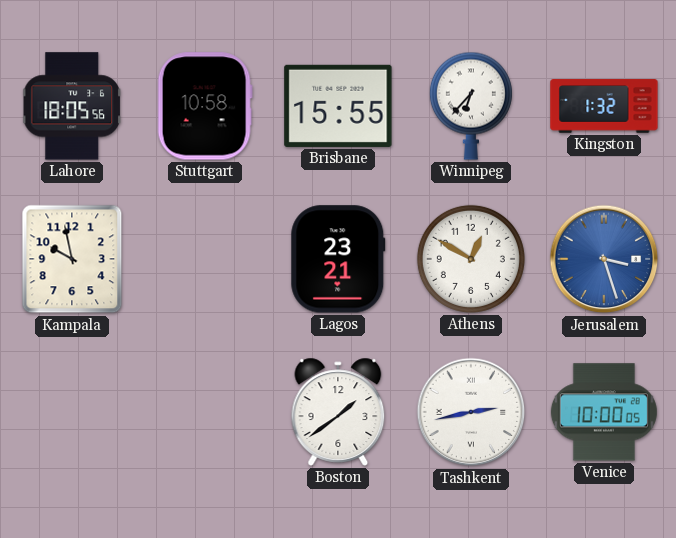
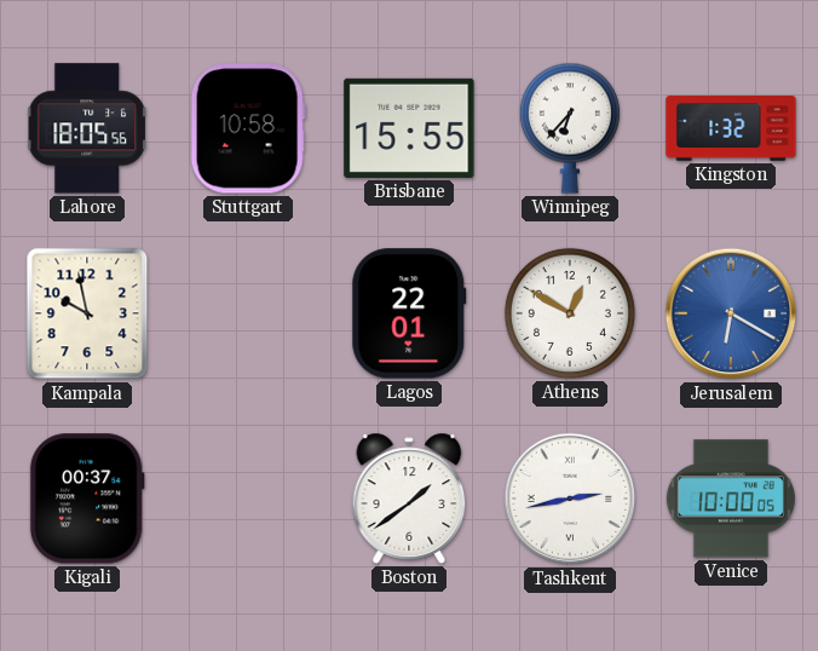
Lagos: 23:21 -> 22:01 (409, 313)
Jerusalem: 3:27 -> 6:20 (731, 313)
Kigali: none -> 00:37 (87, 499)
